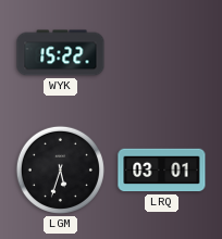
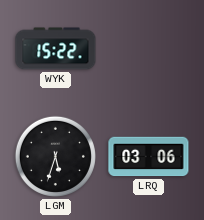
LRQ: 03:01 -> 03:06 (149, 157)
